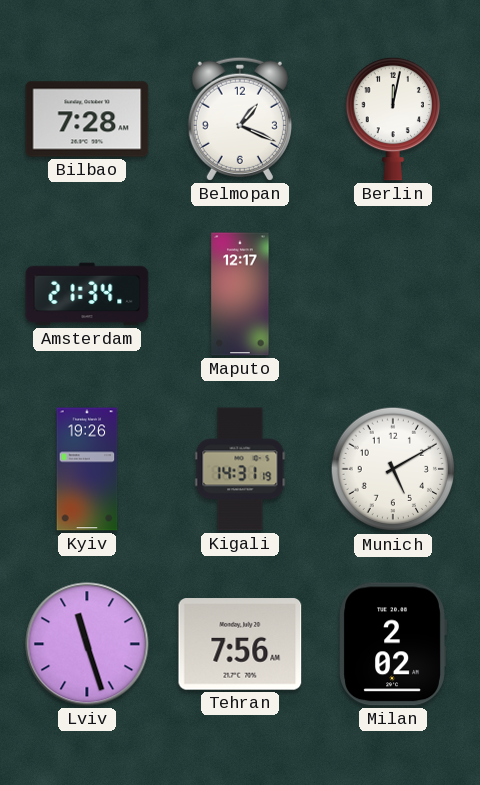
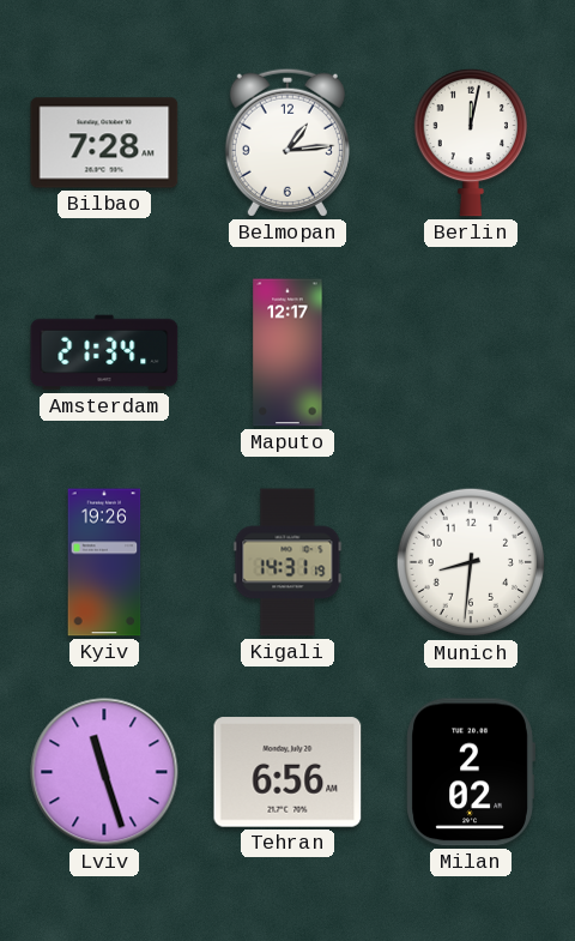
Belmopan: 1:19 -> 1:14 (287, 143)
Munich: 5:10 -> 8:31 (471, 562)
Tehran: 7:56 -> 6:56 (287, 772)
